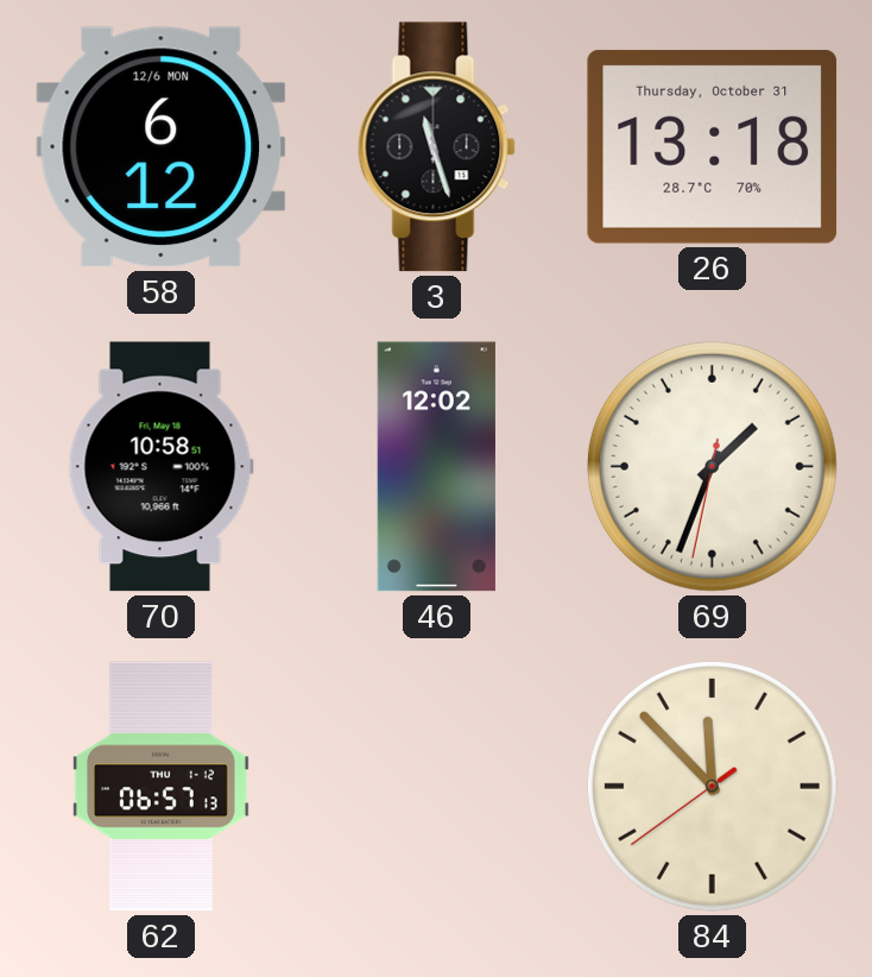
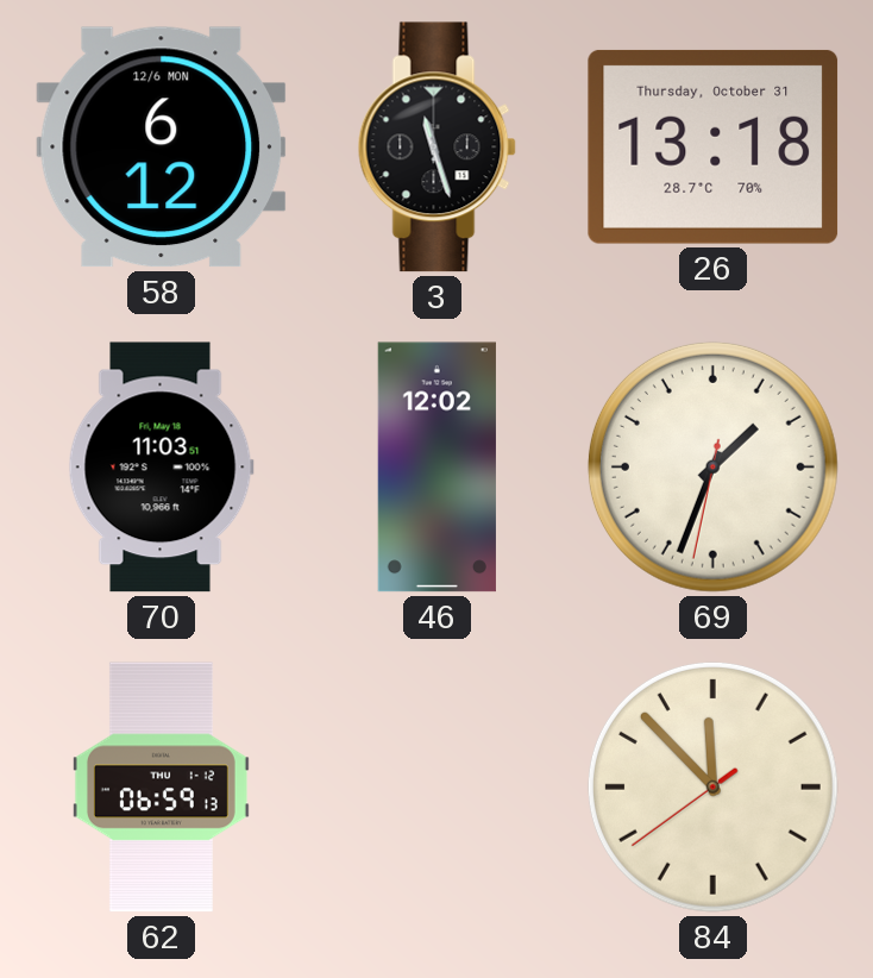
70: 10:58 -> 11:03 (161, 468)
62: 06:57 -> 06:59 (161, 788)
